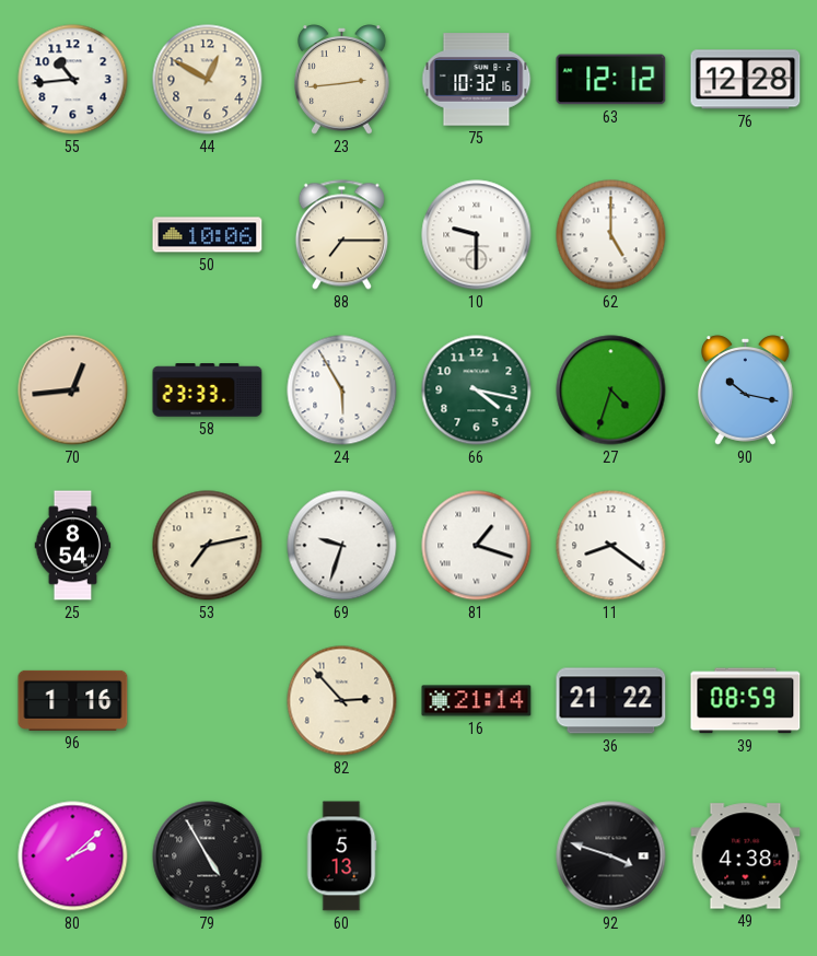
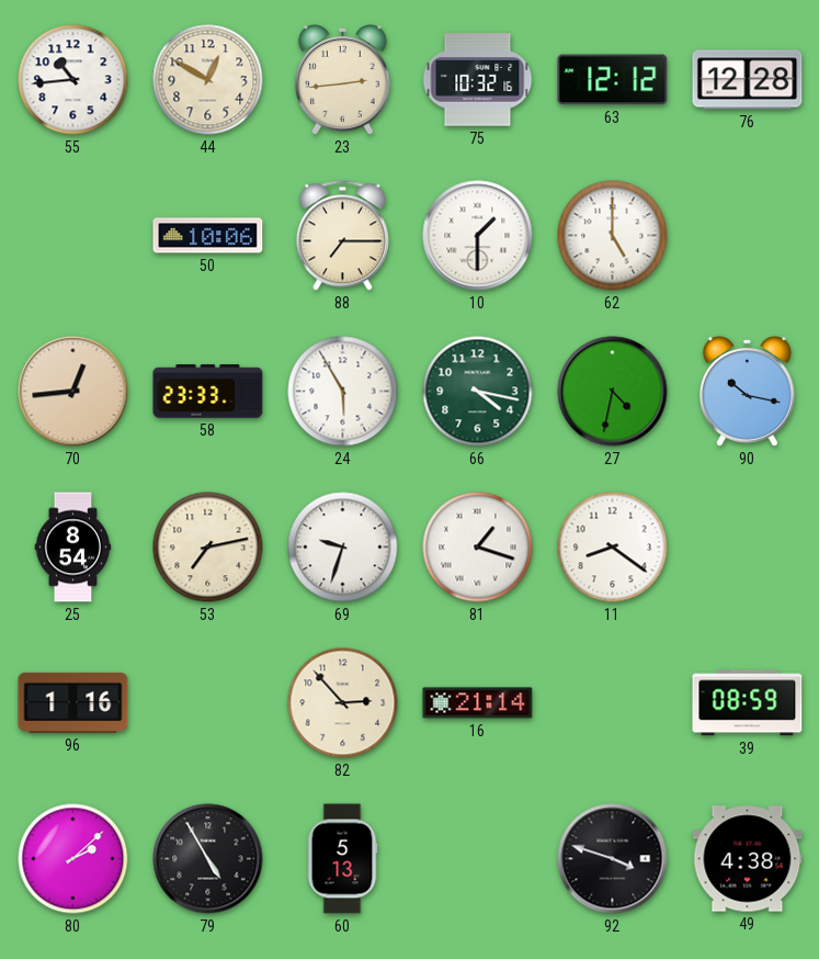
10: 9:30 -> 1:30 (478, 236)
27: 4:33 -> 4:32 (613, 392)
36: 21:22 -> none (611, 701)
